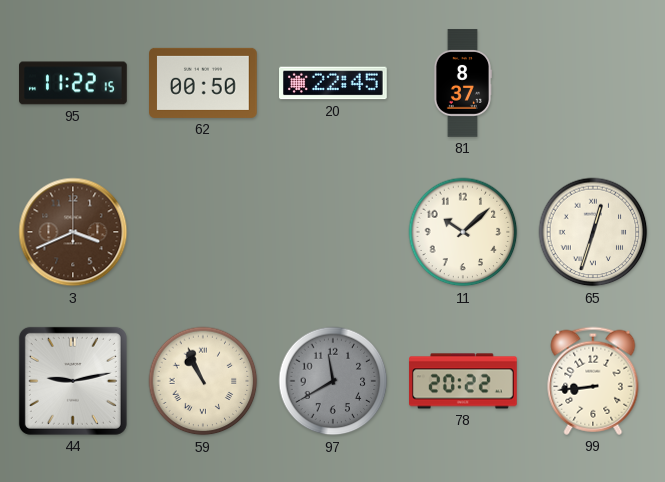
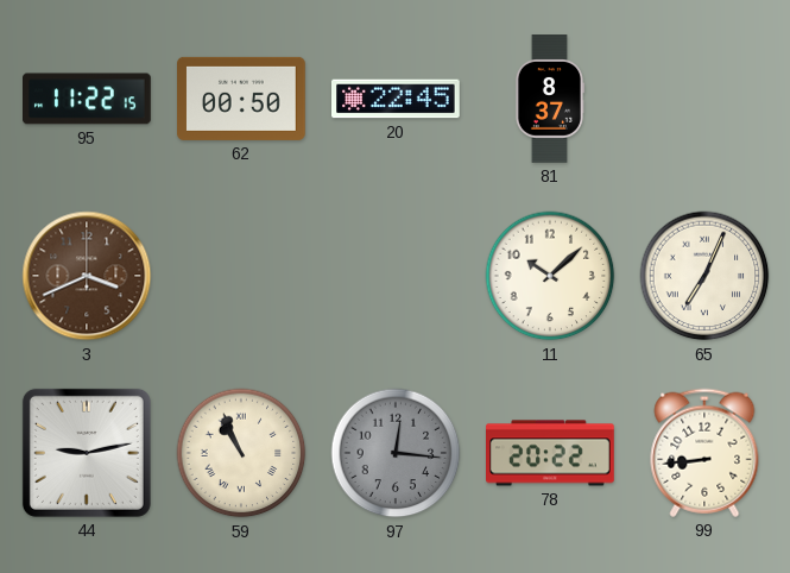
65: 12:33 -> 7:04 (704, 276)
97: 11:40 -> 12:16 (396, 453)
